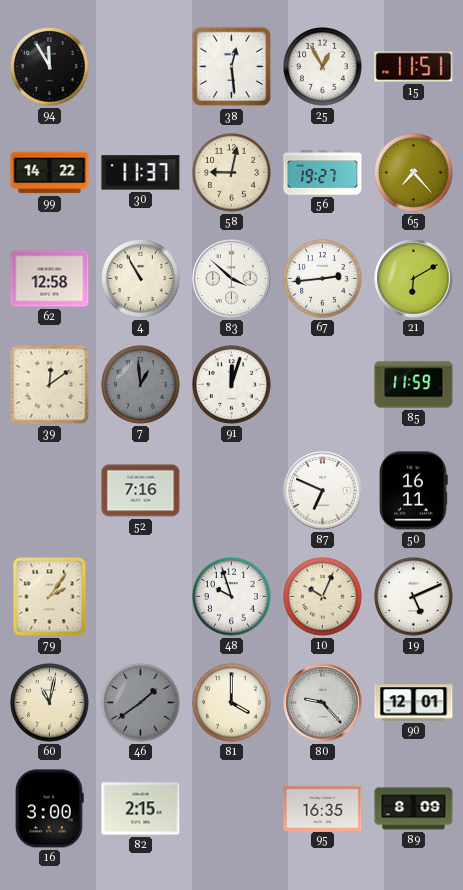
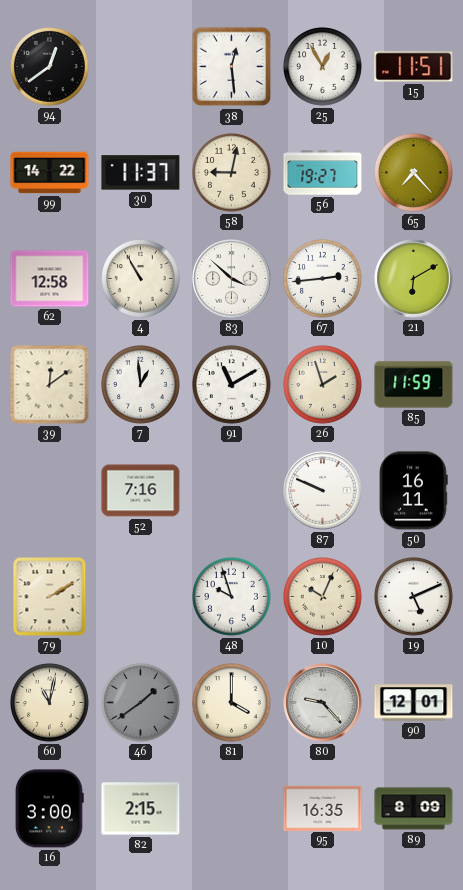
94: 11:55 -> 12:39 (50, 67)
7 dial: grey -> white (141, 385)
91: 12:03 -> 11:10 (232, 385)
26: none -> 1:57 (323, 385)
87: 6:49 -> 9:49 (323, 491)
79: 2:06 -> 2:10 (50, 597)
